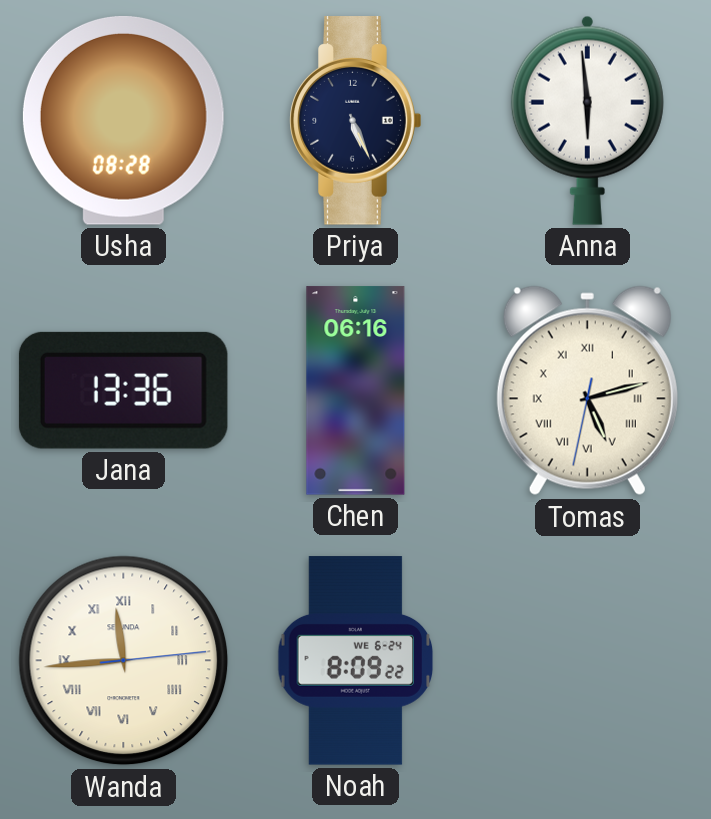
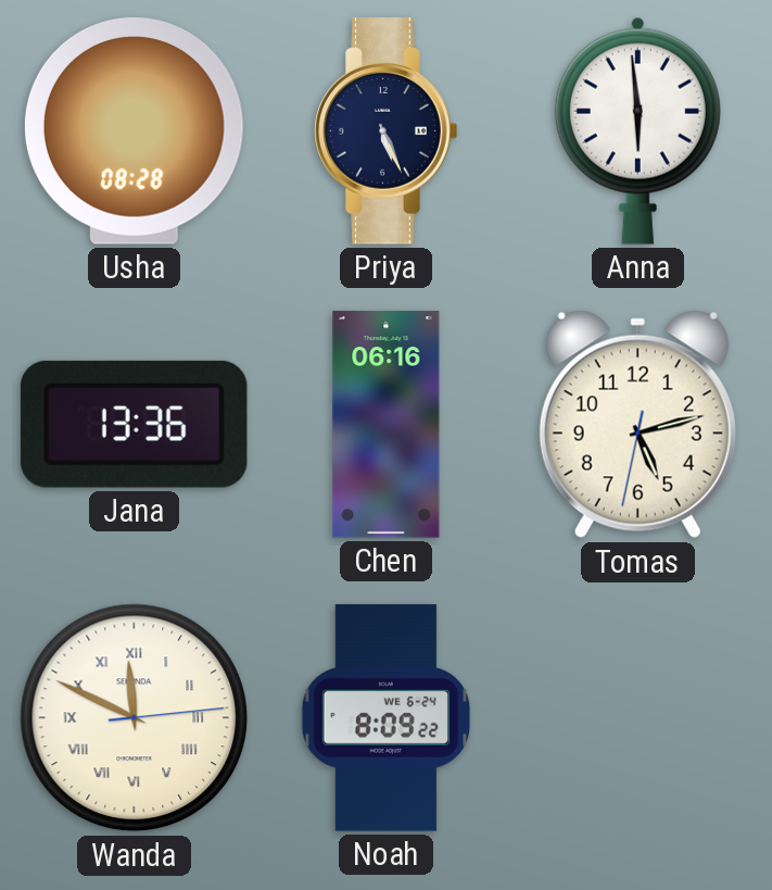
Tomas numerals: Roman -> Arabic (637, 425)
Wanda: 11:44 -> 11:49 (135, 718)
